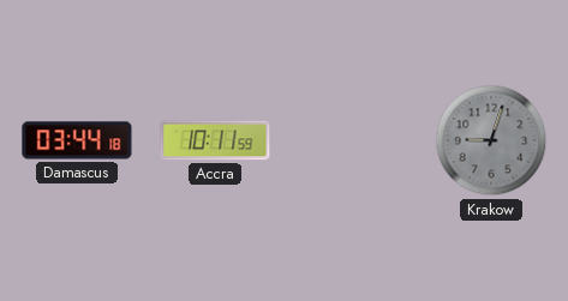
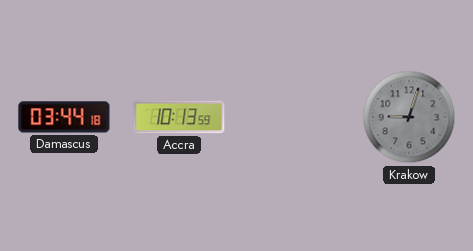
Accra: 10:11 -> 10:13 (179, 117)
